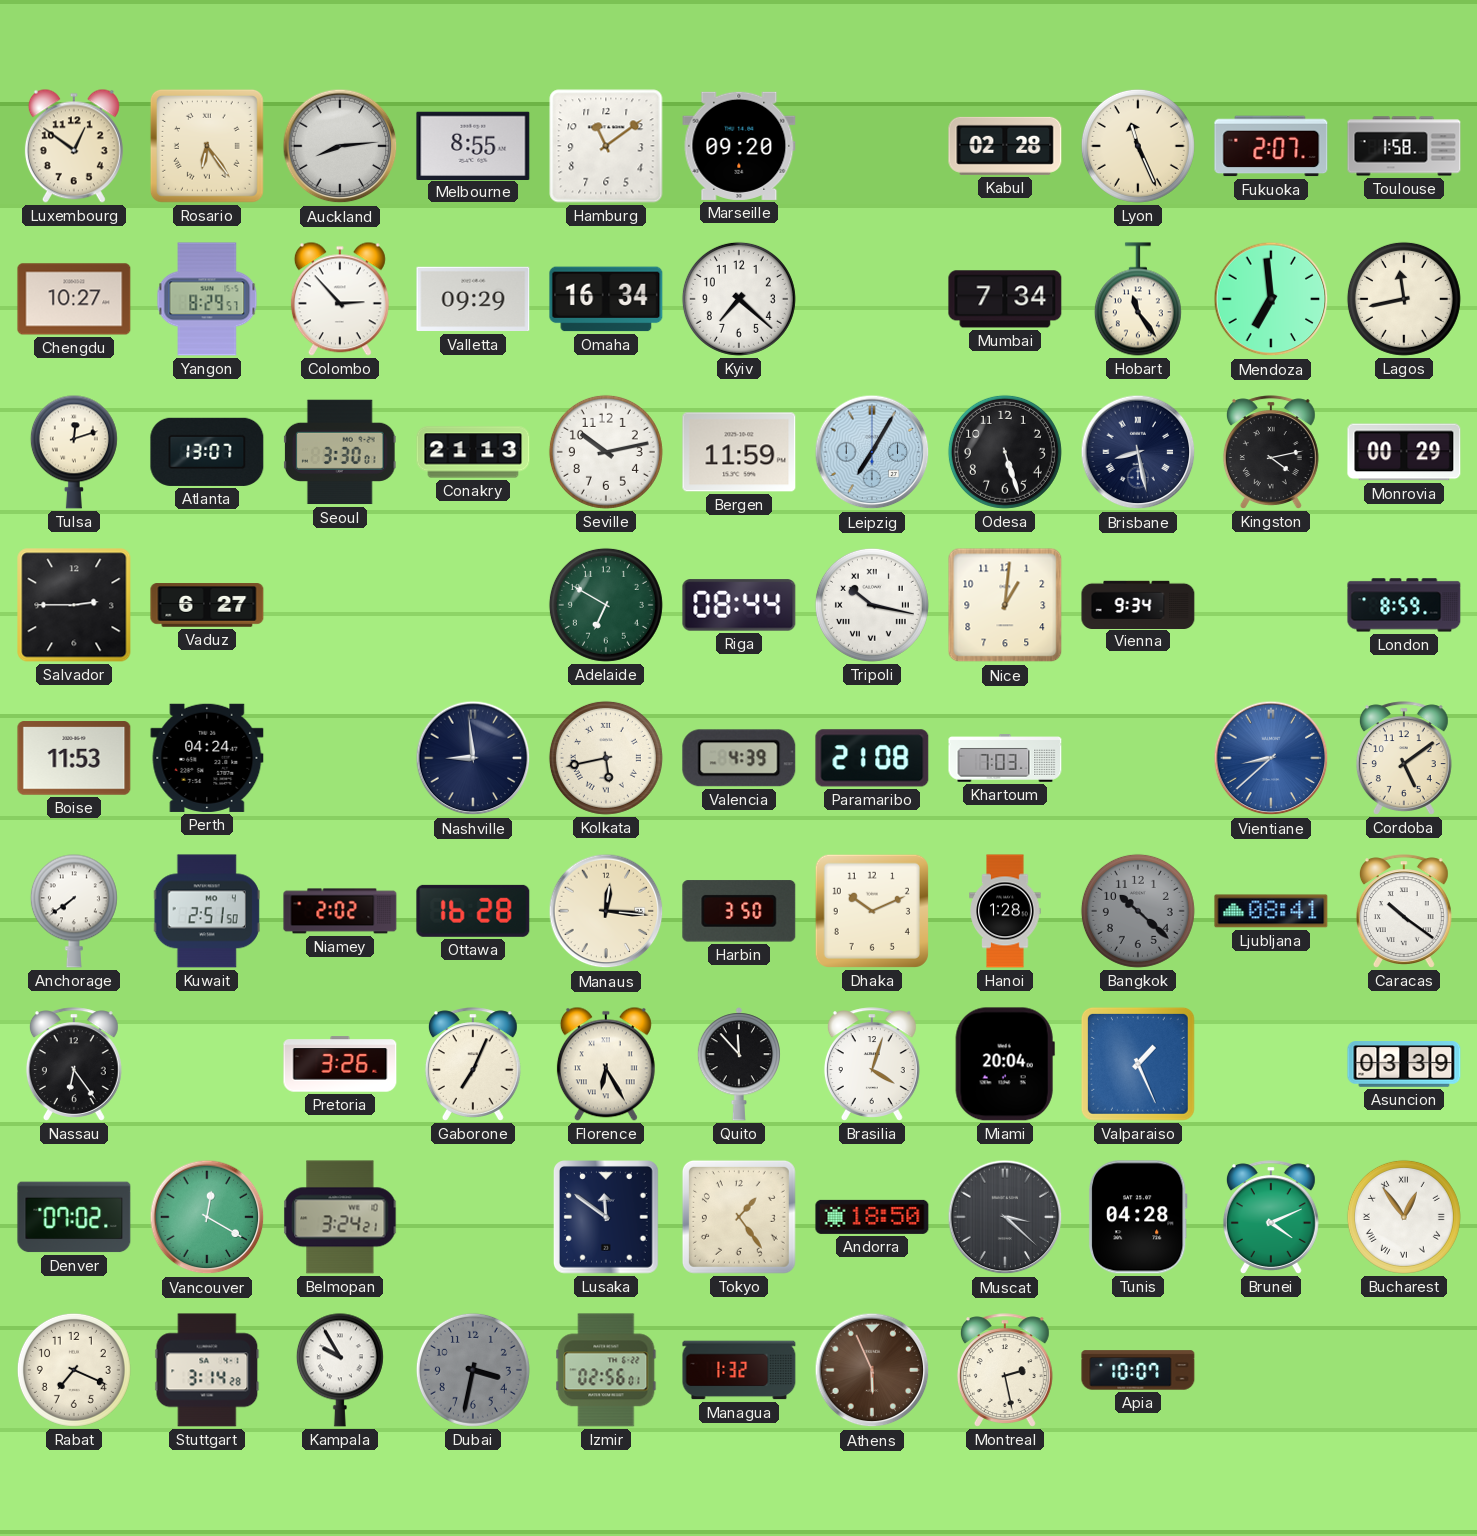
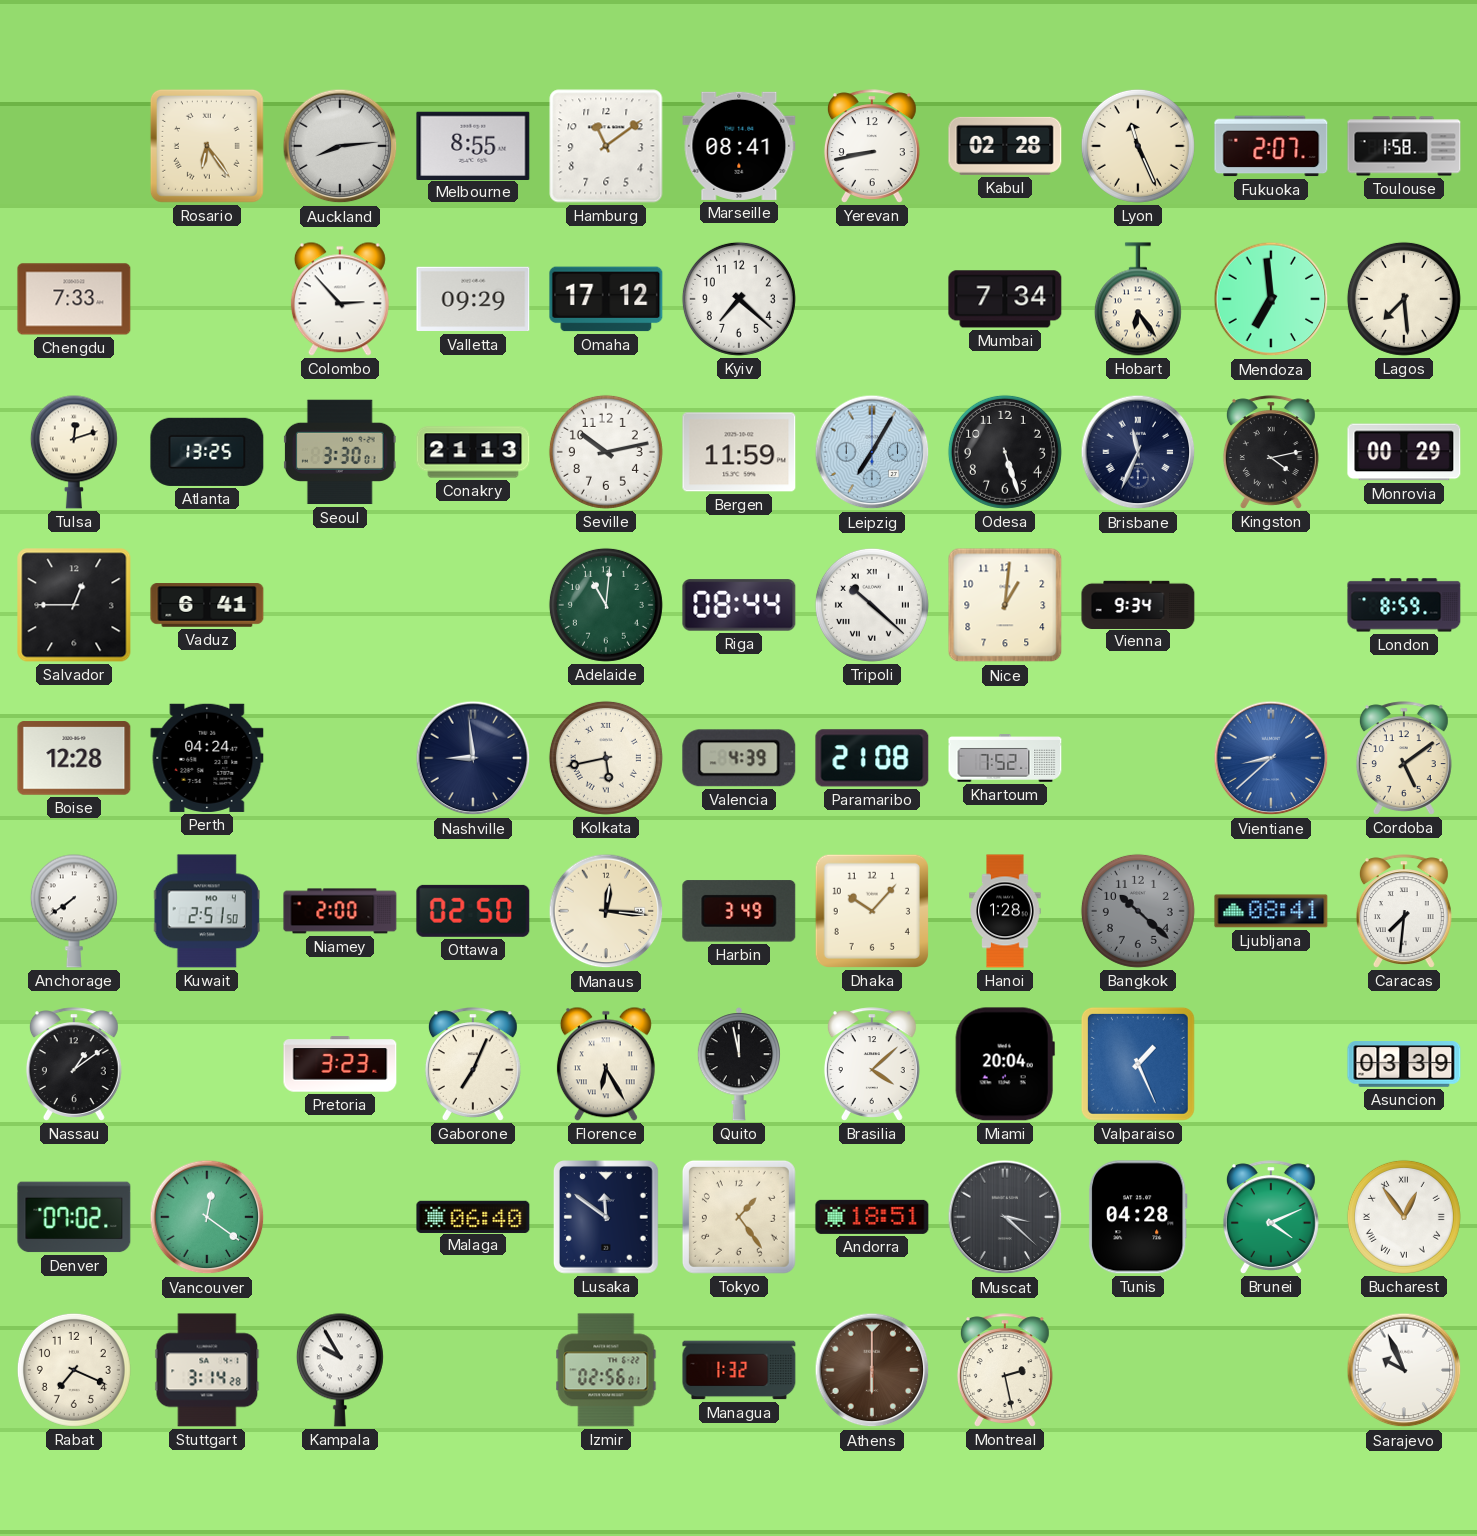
Luxembourg: 12:51 -> none (74, 146)
Marseille: 09:20 -> 08:41 (739, 146)
Yerevan: none -> 8:43 (872, 146)
Chengdu: 10:27 -> 7:33 (74, 299)
Yangon: 8:29 -> none (207, 299)
Omaha: 16:34 -> 17:12 (606, 299)
Hobart: 11:24 -> 6:24 (1138, 299)
Lagos: 11:43 -> 7:29 (1404, 299)
Atlanta: 13:07 -> 13:25 (207, 452)
Brisbane: 8:28 -> 11:34 (1138, 452)
Salvador: 2:45 -> 12:45 (74, 605)
Vaduz: 6:27 -> 6:41 (207, 605)
Adelaide: 6:50 -> 11:01 (606, 605)
Tripoli: 10:17 -> 10:22 (872, 605)
Boise: 11:53 -> 12:28 (74, 758)
Khartoum: 7:03 -> 7:52 (1005, 758)
Niamey: 2:02 -> 2:00 (340, 911)
Ottawa: 16:28 -> 02:50 (473, 911)
Harbin: 3:50 -> 3:49 (739, 911)
Dhaka: 10:11 -> 10:07 (872, 911)
Caracas: 10:21 -> 7:31 (1404, 911)
Nassau: 6:24 -> 1:09 (74, 1064)
Pretoria: 3:26 -> 3:23 (340, 1064)
Quito: 11:53 -> 11:58 (739, 1064)
Brasilia: 4:03 -> 4:08 (872, 1064)
Vancouver: 12:20 -> 12:21 (207, 1217)
Belmopan: 3:24 -> none (340, 1217)
Malaga: none -> 06:40 (473, 1216)
Andorra: 18:50 -> 18:51 (872, 1217)
Dubai: 3:32 -> none (473, 1370)
Athens: 5:56 -> 6:00 (872, 1370)
Apia: 10:07 -> none (1138, 1370)
Sarajevo: none -> 9:56 (1404, 1370)
